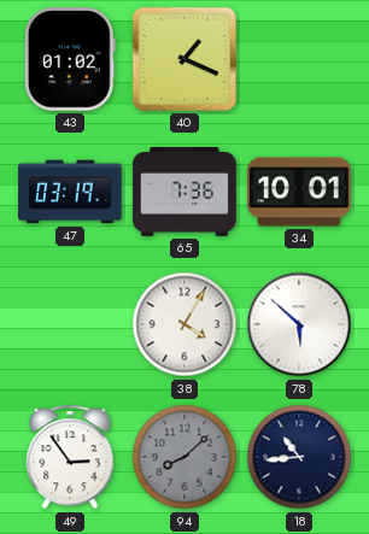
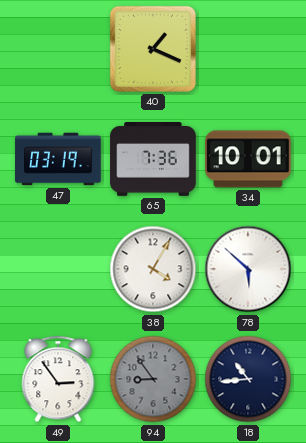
43: 01:02 -> none (70, 59)
94: 8:08 -> 8:54 (153, 379)
